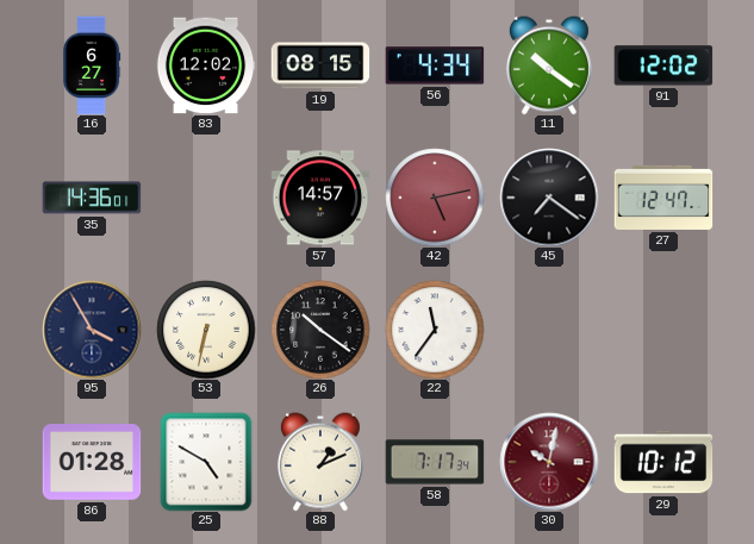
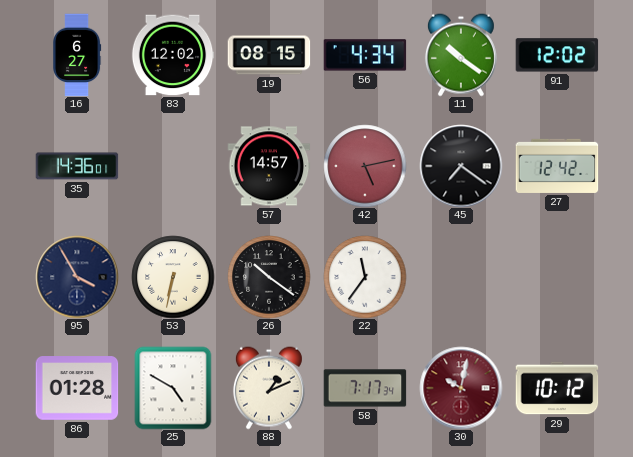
27: 12:47 -> 12:42 (557, 166)
